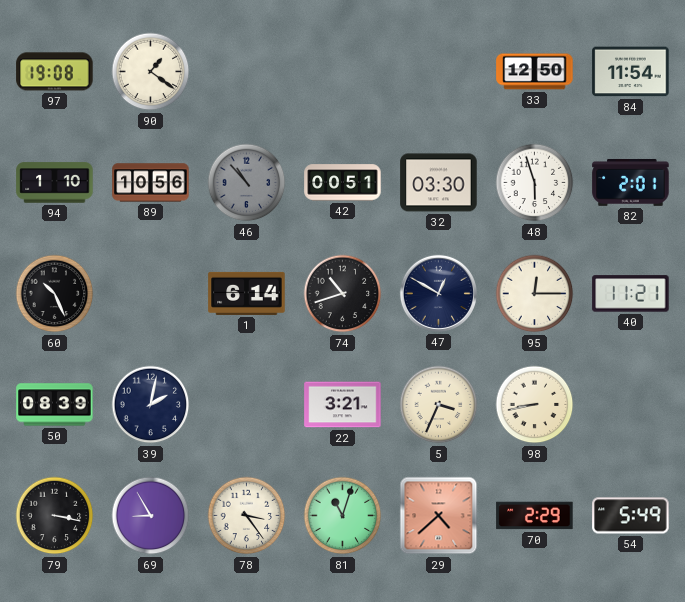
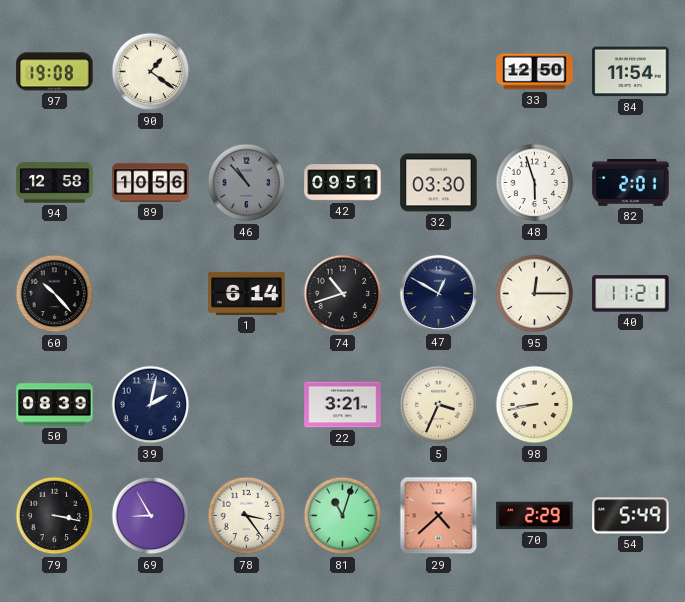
94: 1:10 -> 12:58 (55, 183)
42: 00:51 -> 09:51 (343, 183)
60: 10:26 -> 10:23 (55, 294)
